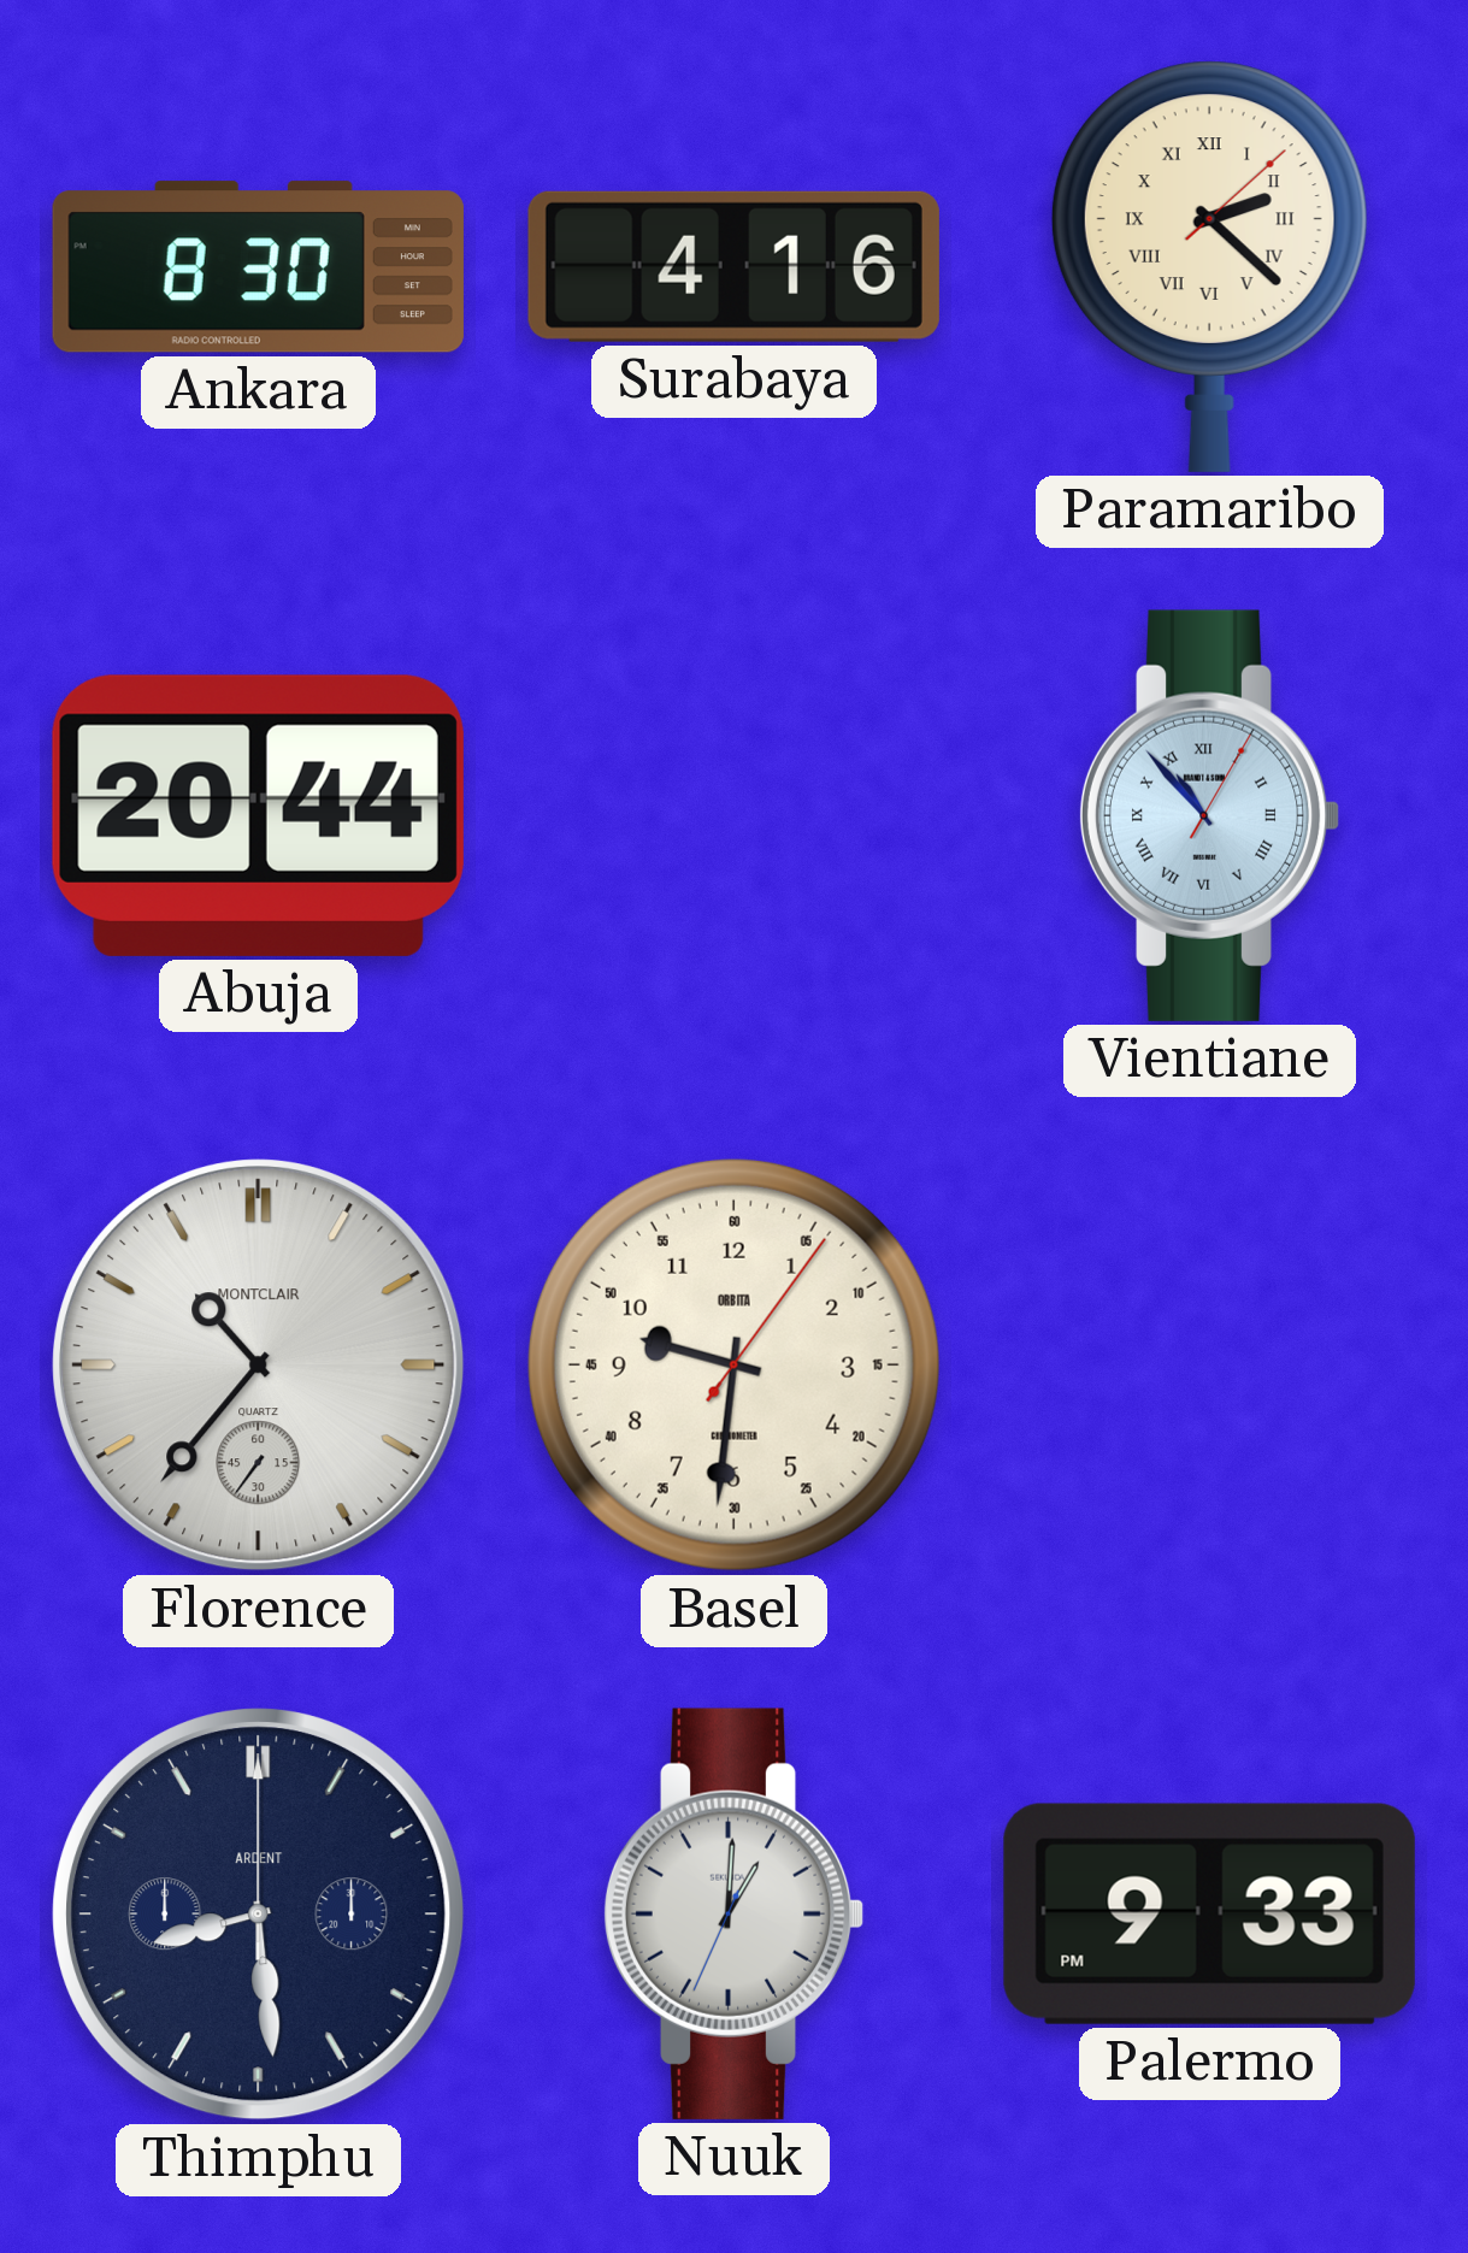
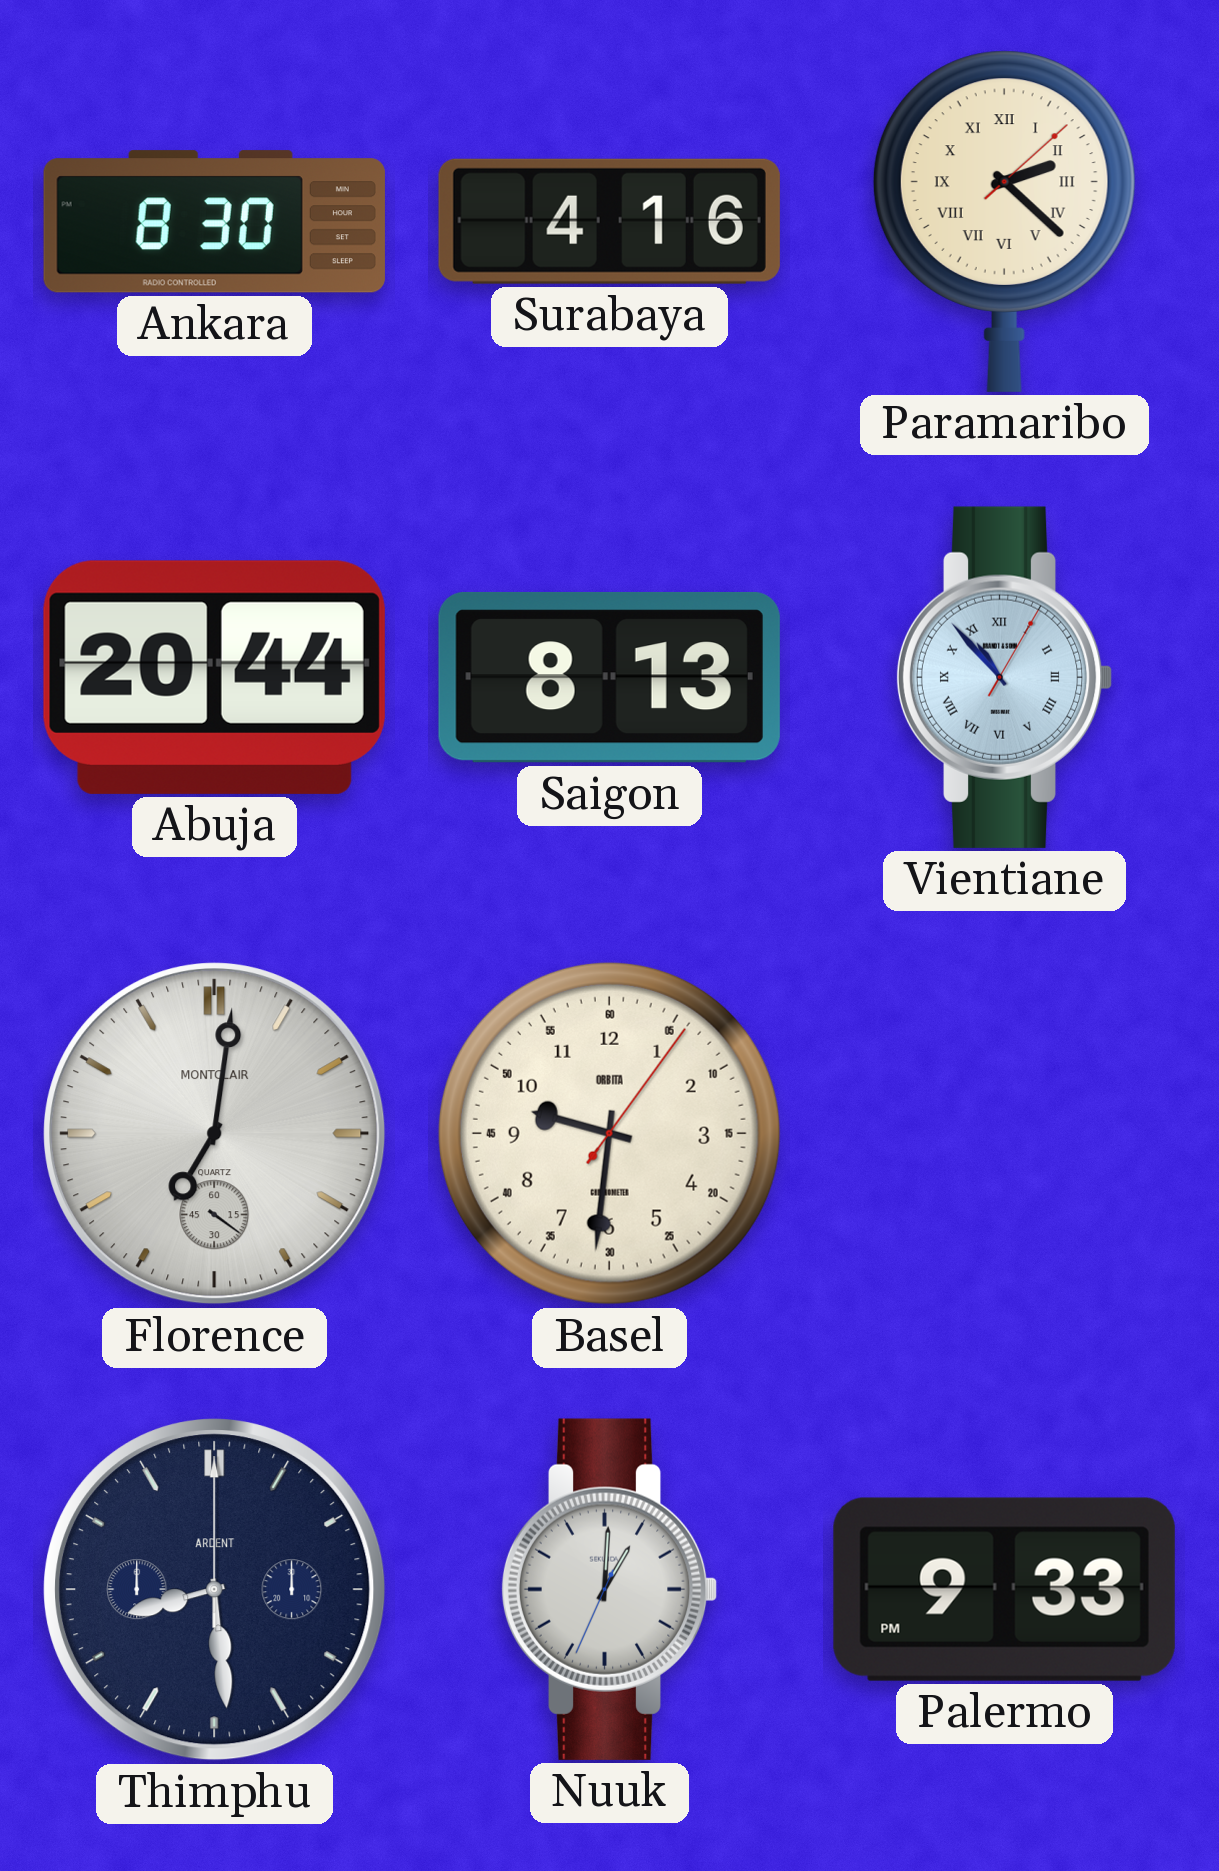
Saigon: none -> 8:13 (609, 677)
Florence: 10:36 -> 7:01 (215, 1134)
